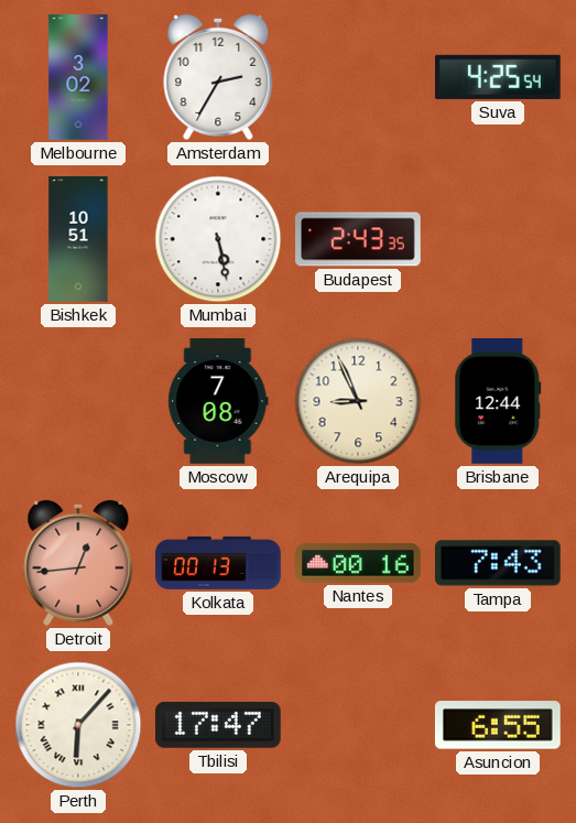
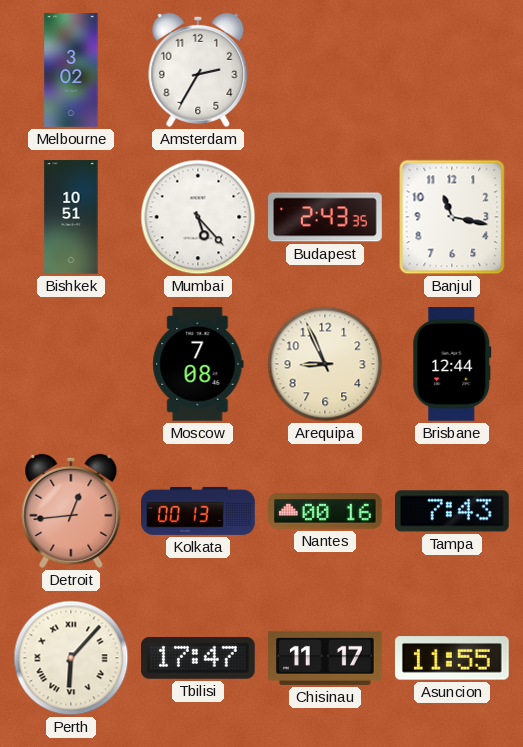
Suva: 4:25 -> none (498, 77)
Mumbai: 5:28 -> 5:23 (198, 217)
Banjul: none -> 11:17 (452, 217)
Chisinau: none -> 11:17 (325, 658)
Asuncion: 6:55 -> 11:55 (452, 658)
